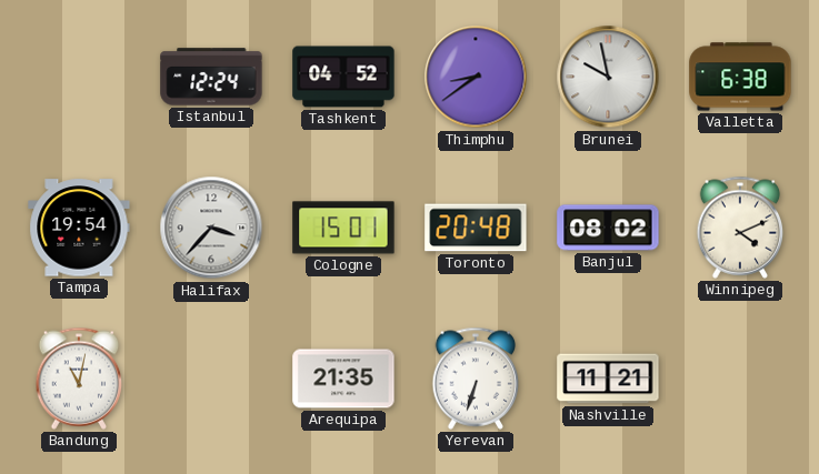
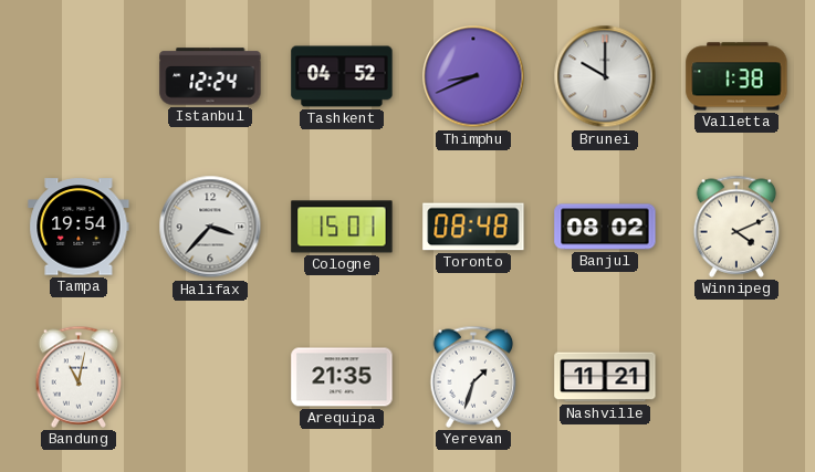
Thimphu: 8:39 -> 8:41 (473, 76)
Brunei: 9:58 -> 10:00 (605, 76)
Valletta: 6:38 -> 1:38 (736, 76)
Toronto: 20:48 -> 08:48 (473, 227)
Yerevan: 6:33 -> 1:33 (473, 377)
